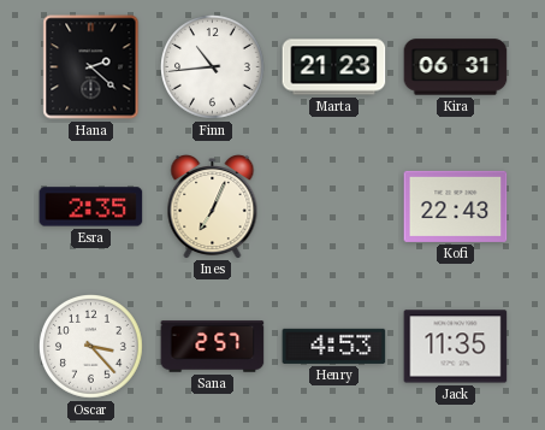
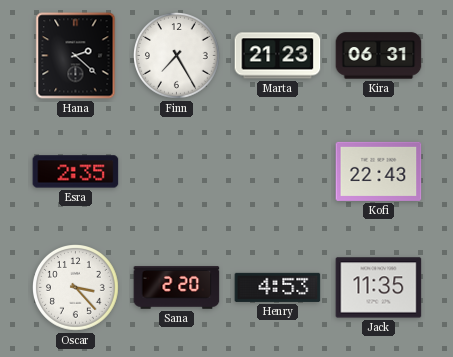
Finn: 10:44 -> 7:25 (177, 56)
Ines: 7:04 -> none (213, 207)
Sana: 2:57 -> 2:20 (177, 288)
